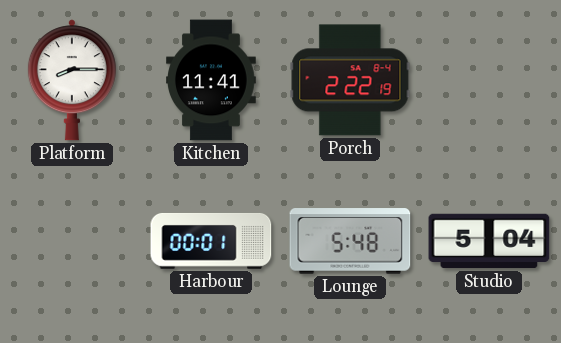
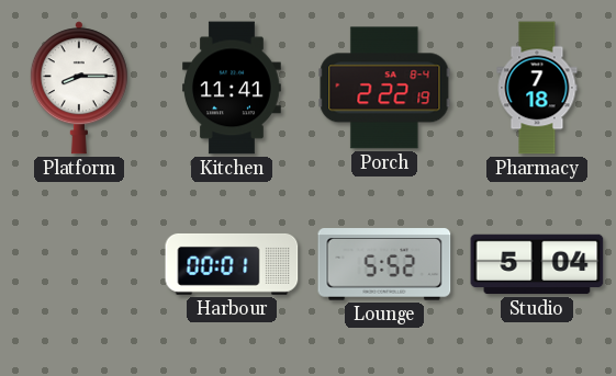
Pharmacy: none -> 7:18 (537, 88)
Lounge: 5:48 -> 5:52 (384, 264)
